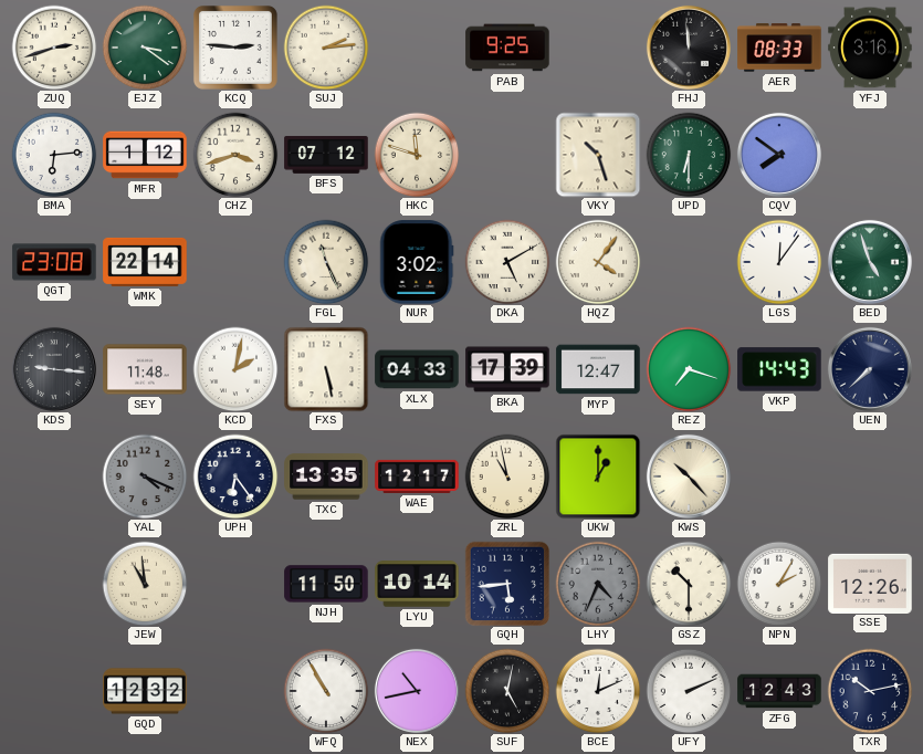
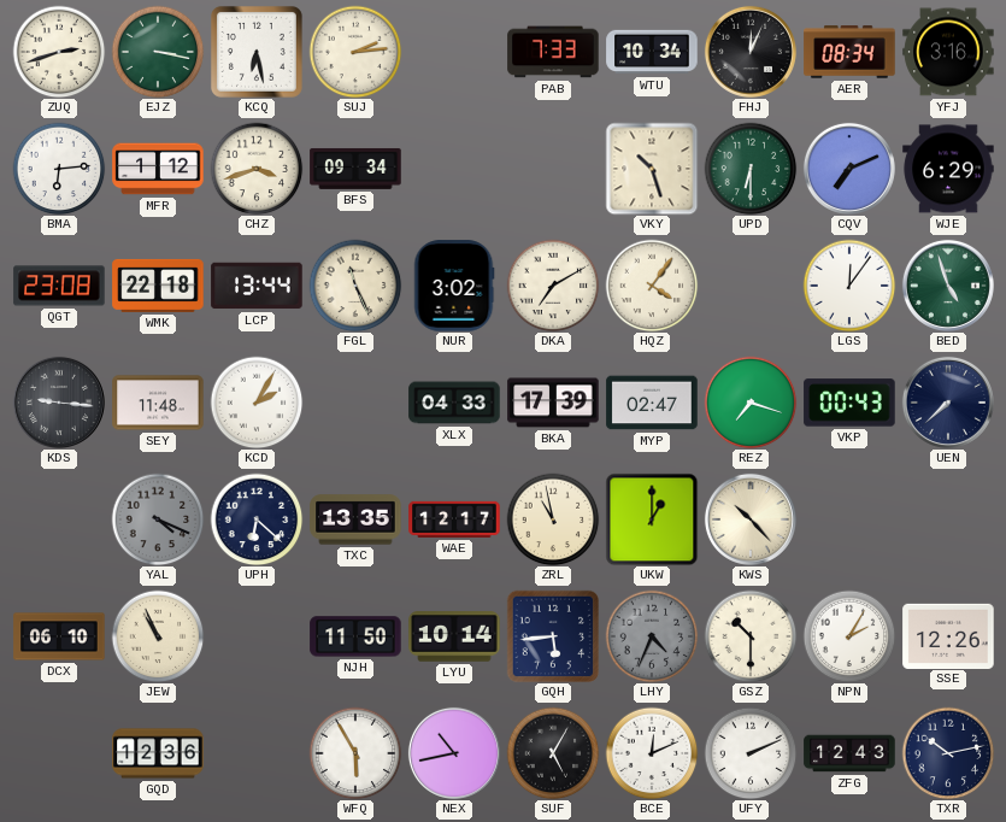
EJZ: 3:21 -> 3:17 (158, 52)
KCQ: 2:46 -> 6:28 (257, 52)
PAB: 9:25 -> 7:33 (553, 52)
WTU: none -> 10:34 (652, 52)
FHJ: 11:59 -> 12:04 (751, 52)
AER: 08:33 -> 08:34 (849, 52)
BFS: 07:12 -> 09:34 (355, 169)
HKC: 11:48 -> none (417, 155)
CQV: 7:51 -> 7:11 (849, 169)
WJE: none -> 6:29 (948, 169)
WMK: 22:14 -> 22:18 (158, 286)
LCP: none -> 13:44 (257, 286)
DKA: 5:10 -> 7:10 (553, 286)
KCD: 2:02 -> 2:05 (257, 403)
FXS: 5:28 -> none (326, 369)
MYP: 12:47 -> 02:47 (652, 403)
VKP: 14:43 -> 00:43 (849, 403)
UPH: 6:24 -> 6:22 (257, 519)
DCX: none -> 06:10 (59, 636)
JEW: 10:59 -> 10:56 (158, 636)
GQD: 12:32 -> 12:36 (158, 753)
WFQ: 10:55 -> 5:55 (355, 753)
SUF: 5:02 -> 5:05 (553, 753)
